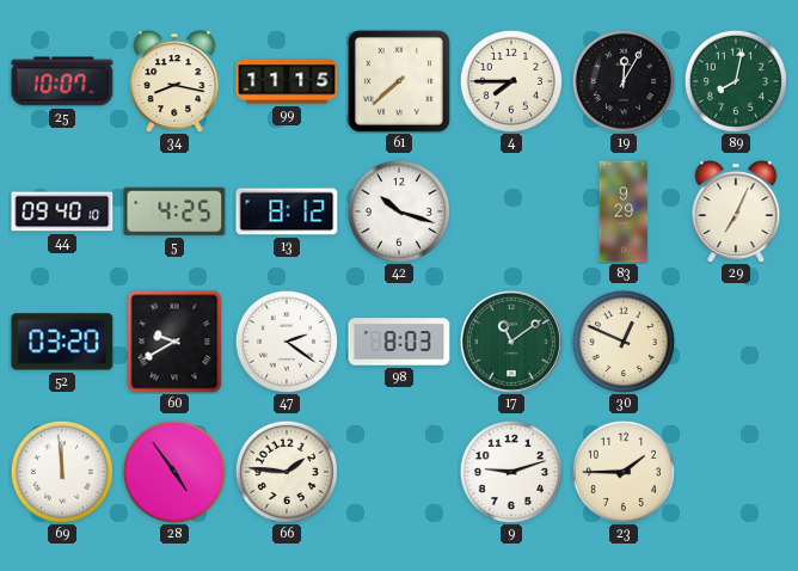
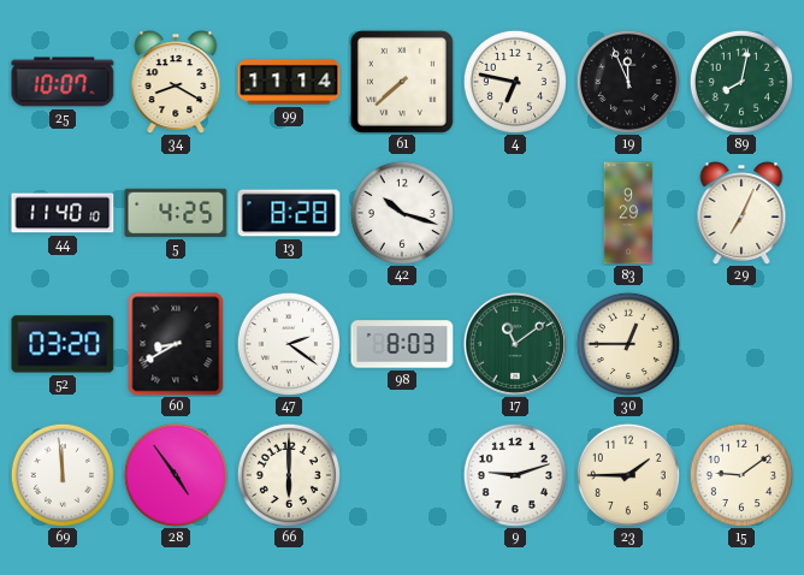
34: 8:17 -> 8:20 (176, 83)
99: 11:15 -> 11:14 (289, 82)
4: 7:45 -> 6:47 (515, 82)
19: 12:05 -> 11:56 (628, 82)
44: 09:40 -> 11:40 (63, 213)
13: 8:12 -> 8:28 (289, 213)
60: 9:40 -> 8:40 (176, 344)
30: 12:49 -> 12:45 (628, 344)
66: 1:46 -> 6:00 (289, 475)
15: none -> 9:09 (741, 475)
